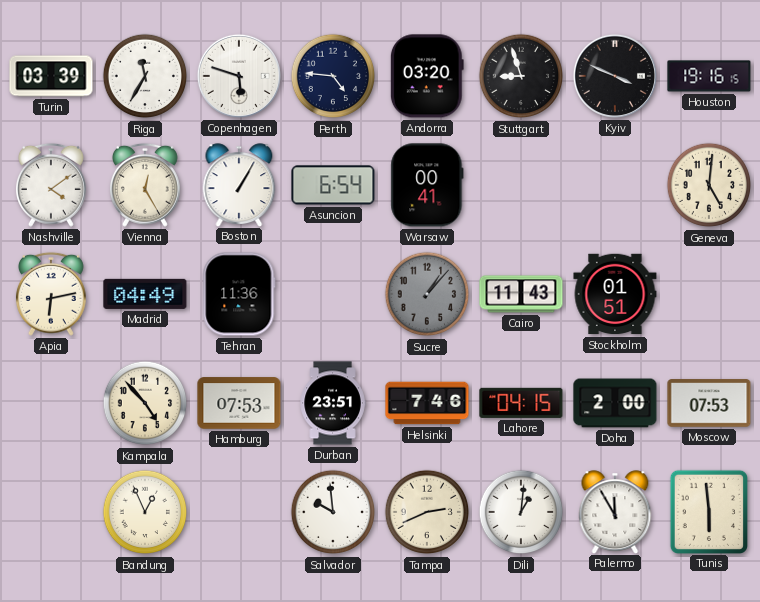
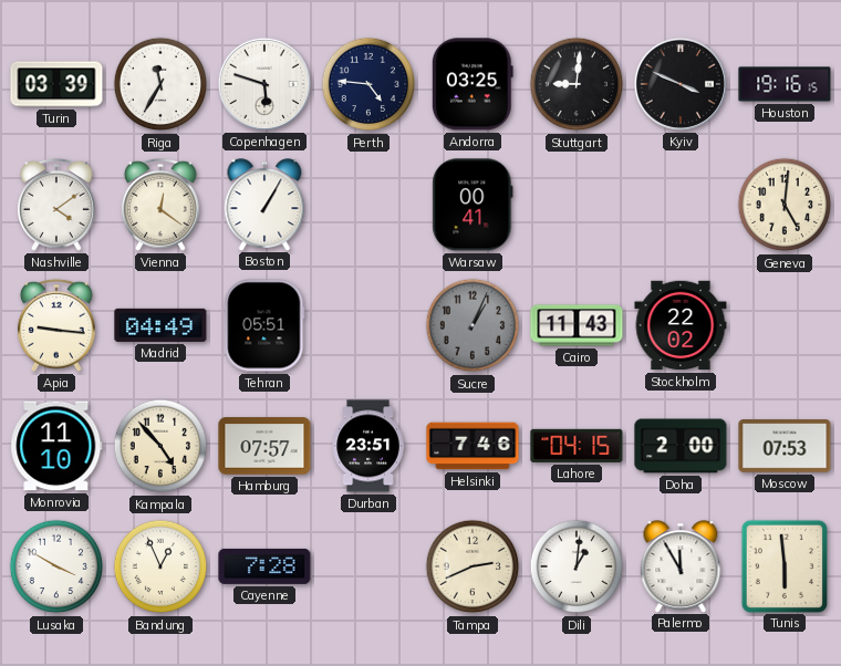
Andorra: 03:20 -> 03:25 (473, 84)
Stuttgart: 8:57 -> 9:01 (577, 84)
Vienna: 12:25 -> 12:21 (160, 205)
Asuncion: 6:54 -> none (333, 185)
Apia: 6:13 -> 9:16 (56, 325)
Tehran: 11:36 -> 05:51 (264, 325)
Sucre: 1:07 -> 1:04 (473, 325)
Stockholm: 01:51 -> 22:02 (681, 325)
Monrovia: none -> 11:10 (56, 446)
Hamburg: 07:53 -> 07:57 (264, 446)
Lusaka: none -> 3:50 (56, 566)
Cayenne: none -> 7:28 (264, 566)
Salvador: 9:59 -> none (333, 512)
